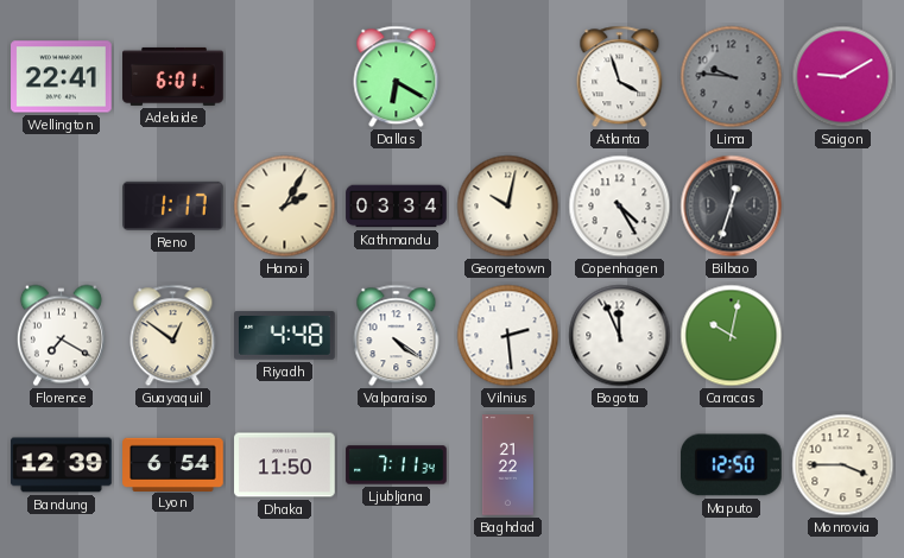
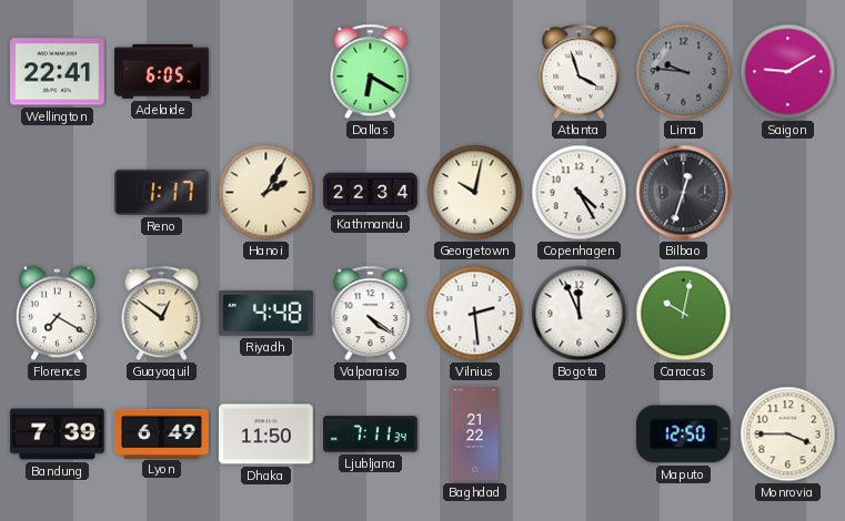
Adelaide: 6:01 -> 6:05 (162, 71)
Kathmandu: 03:34 -> 22:34 (371, 193)
Bandung: 12:39 -> 7:39 (58, 435)
Lyon: 6:54 -> 6:49 (162, 433)
